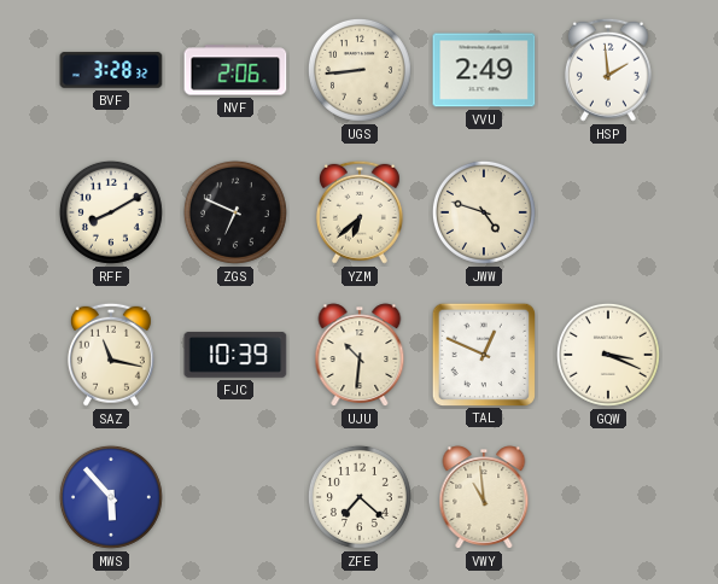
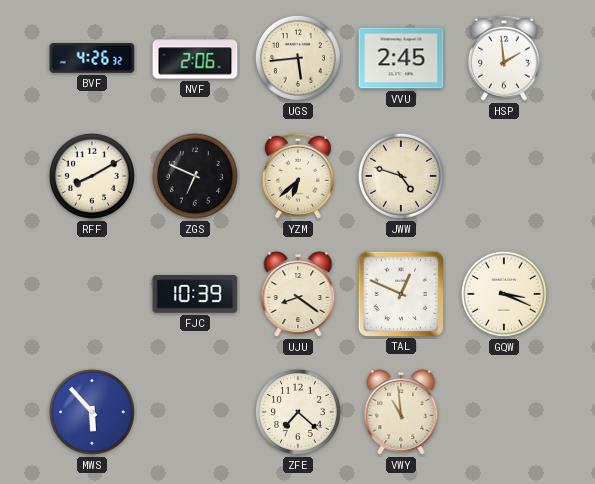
BVF: 3:28 -> 4:26 (92, 58)
UGS: 8:44 -> 5:44 (298, 58)
VVU: 2:49 -> 2:45 (401, 58)
SAZ: 11:17 -> none (111, 355)
UJU: 10:31 -> 8:21 (298, 294)
